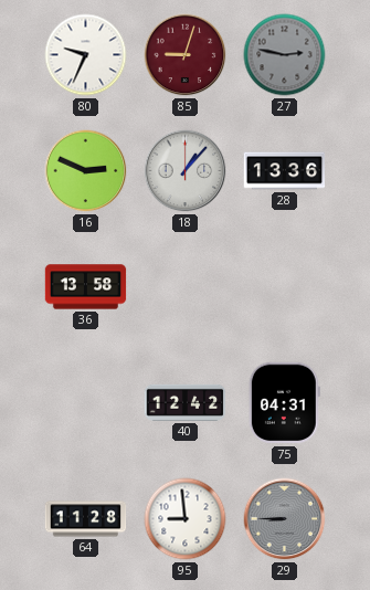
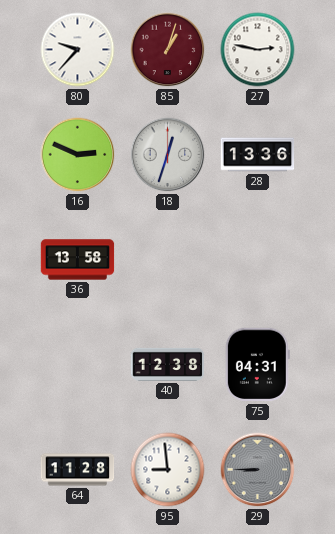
80: 9:34 -> 9:37 (78, 50)
85: 9:03 -> 1:03 (168, 50)
27 dial: grey -> white (258, 50)
18: 1:07 -> 12:33 (168, 155)
40: 12:42 -> 12:38 (168, 364)
